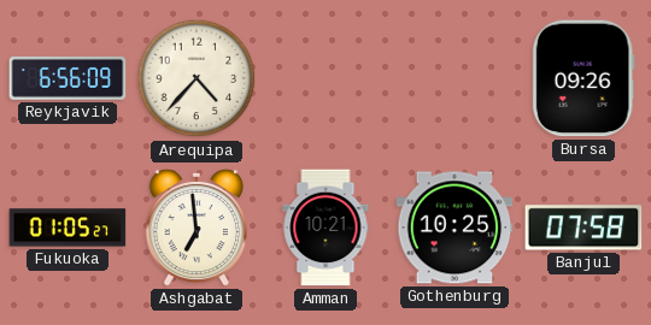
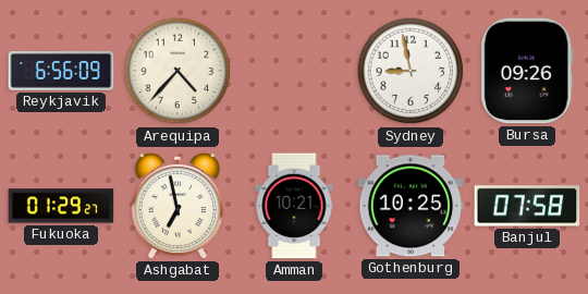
Sydney: none -> 8:58 (411, 71)
Fukuoka: 01:05 -> 01:29 (61, 206)
Ashgabat: 6:59 -> 6:58 (177, 206)
